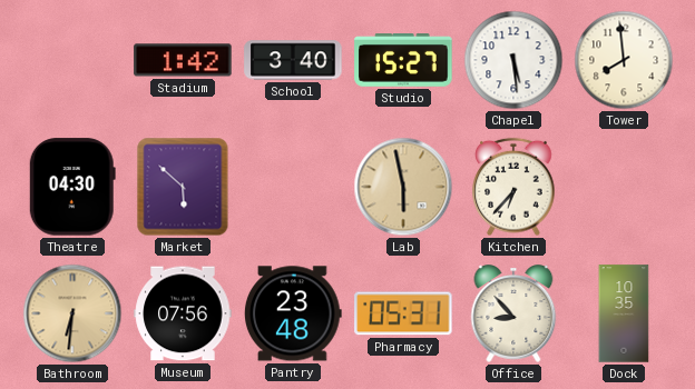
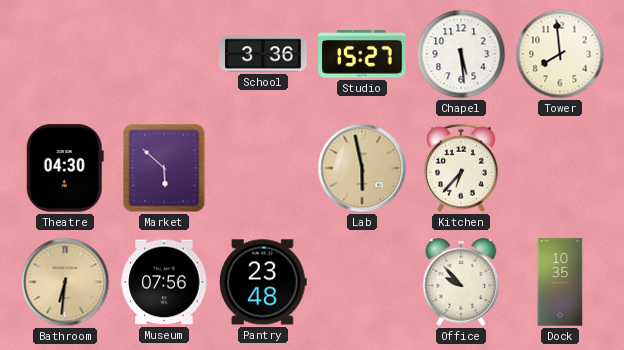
Stadium: 1:42 -> none (183, 60)
School: 3:40 -> 3:36 (263, 54)
Pharmacy: 05:31 -> none (403, 313)
Office: 8:53 -> 9:53 (461, 282)
